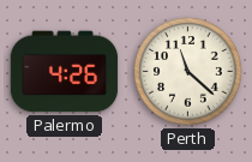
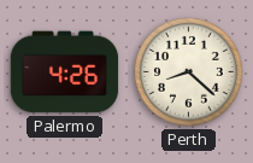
Perth: 11:22 -> 8:22 (189, 72)
